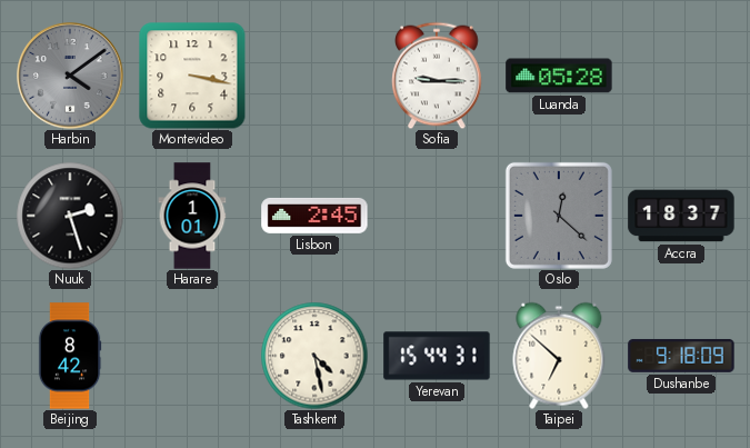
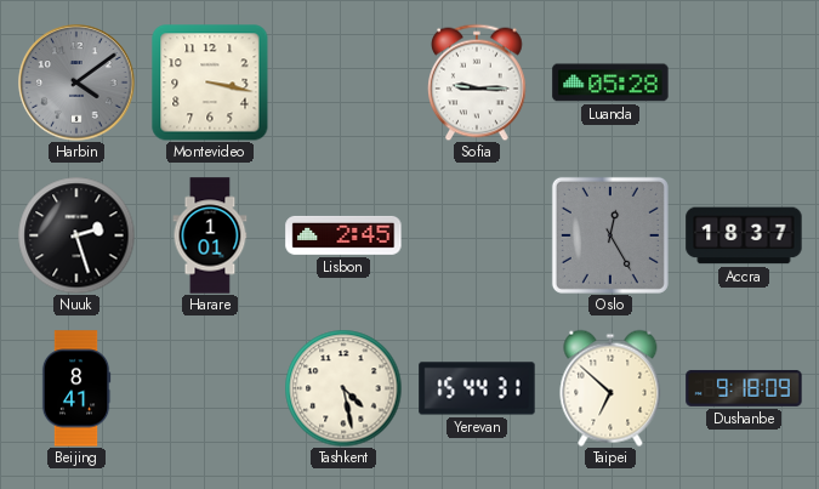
Oslo: 12:22 -> 12:25 (610, 235)
Beijing: 8:42 -> 8:41 (76, 388)
